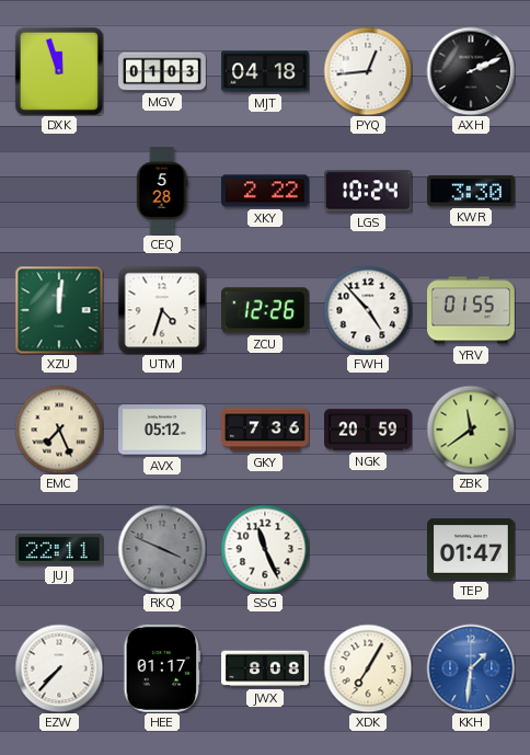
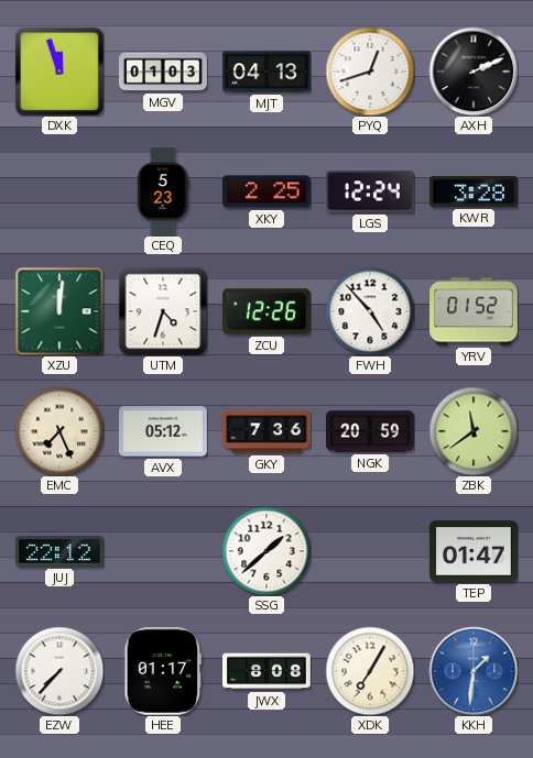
MJT: 04:18 -> 04:13 (268, 72)
PYQ: 12:44 -> 12:42 (370, 72)
CEQ: 5:28 -> 5:23 (163, 193)
XKY: 2:22 -> 2:25 (266, 191)
LGS: 10:24 -> 12:24 (371, 191)
KWR: 3:30 -> 3:28 (475, 191)
YRV: 01:55 -> 01:52 (475, 311)
JUJ: 22:11 -> 22:12 (61, 551)
RKQ: 3:49 -> none (162, 549)
SSG: 11:26 -> 1:38 (266, 551)
